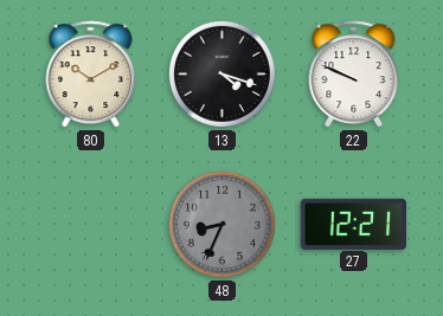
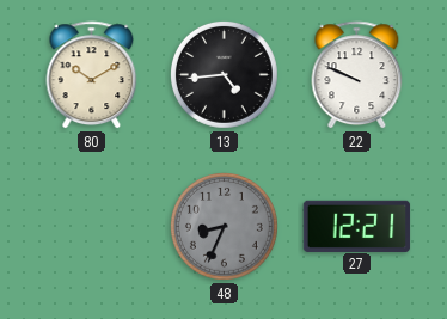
13: 4:18 -> 4:44 (223, 74)
